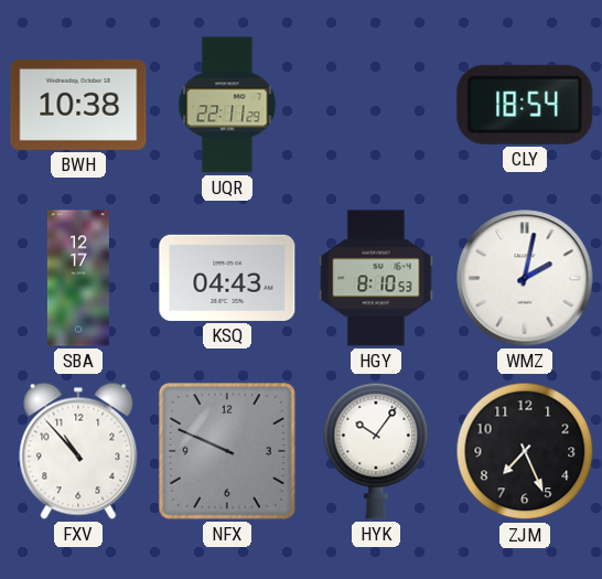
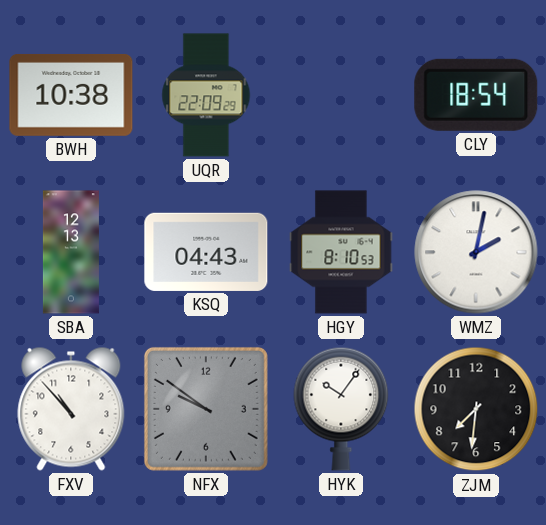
UQR: 22:11 -> 22:09 (206, 95)
SBA: 12:17 -> 12:13 (71, 252)
NFX: 9:49 -> 9:51 (206, 409)
ZJM: 7:26 -> 7:31 (476, 409)
